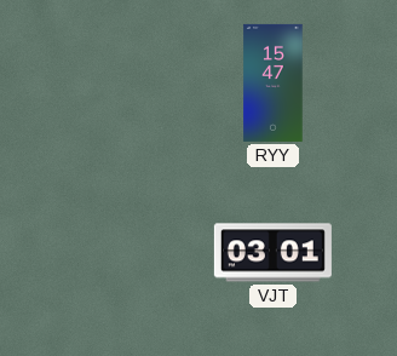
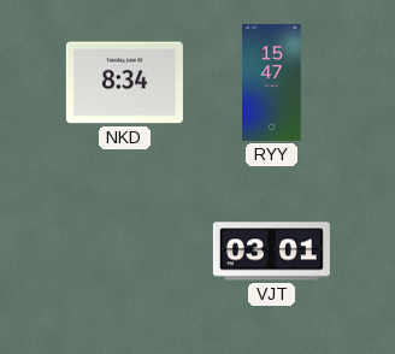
NKD: none -> 8:34 (124, 83)
